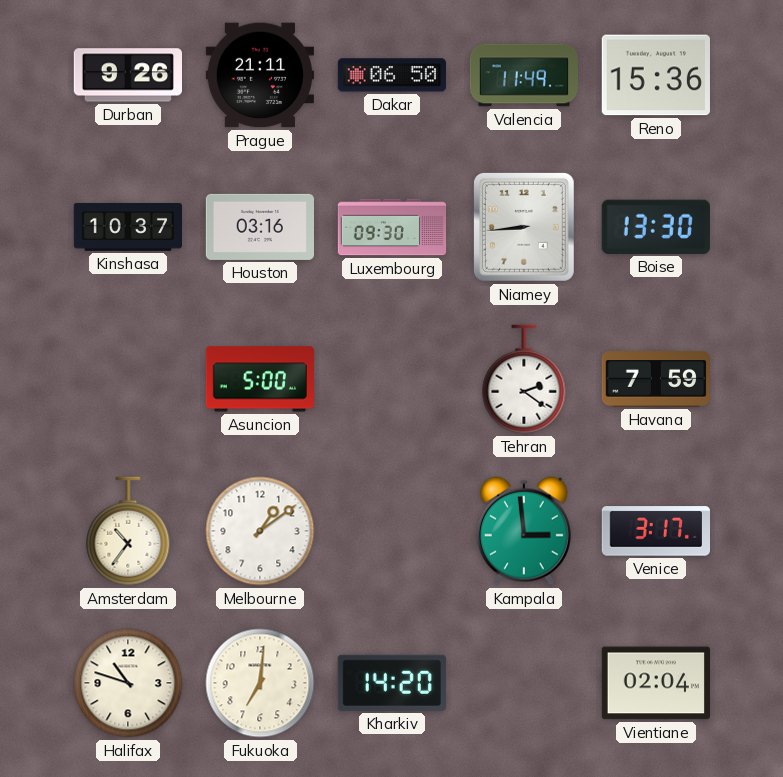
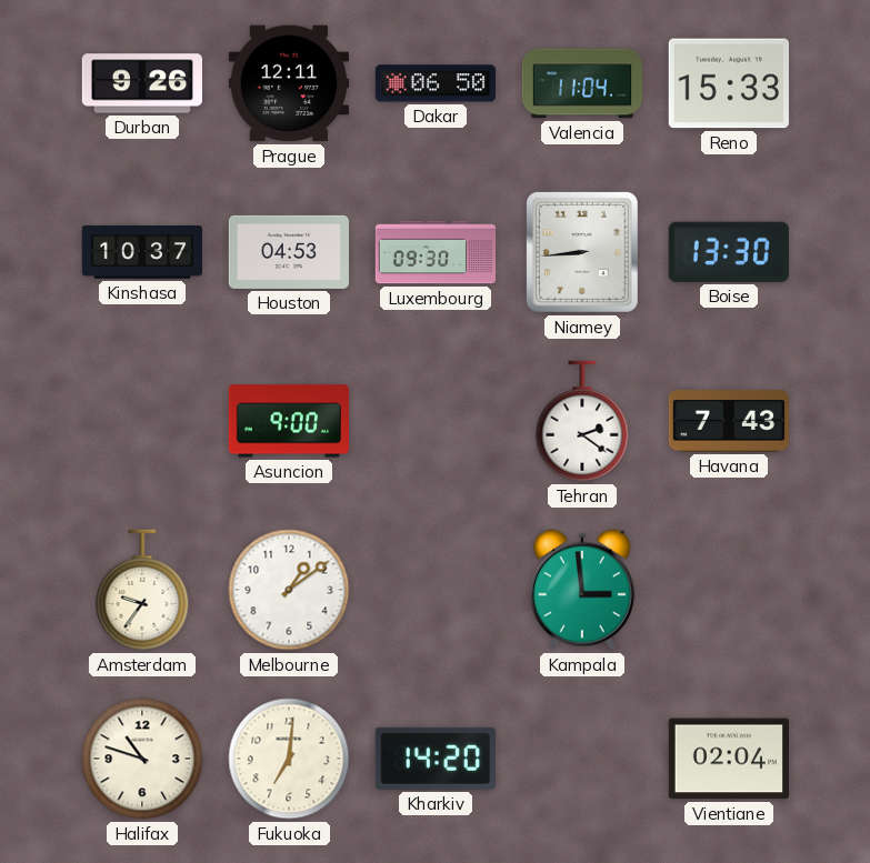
Prague: 21:11 -> 12:11 (288, 83)
Valencia: 11:49 -> 11:04 (581, 83)
Reno: 15:36 -> 15:33 (729, 83)
Houston: 03:16 -> 04:53 (288, 252)
Asuncion: 5:00 -> 9:00 (288, 421)
Havana: 7:59 -> 7:43 (728, 421)
Amsterdam: 10:36 -> 9:36 (142, 590)
Venice: 3:17 -> none (655, 531)
